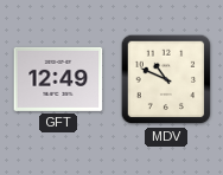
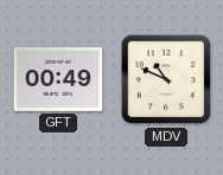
GFT: 12:49 -> 00:49 (58, 79)
